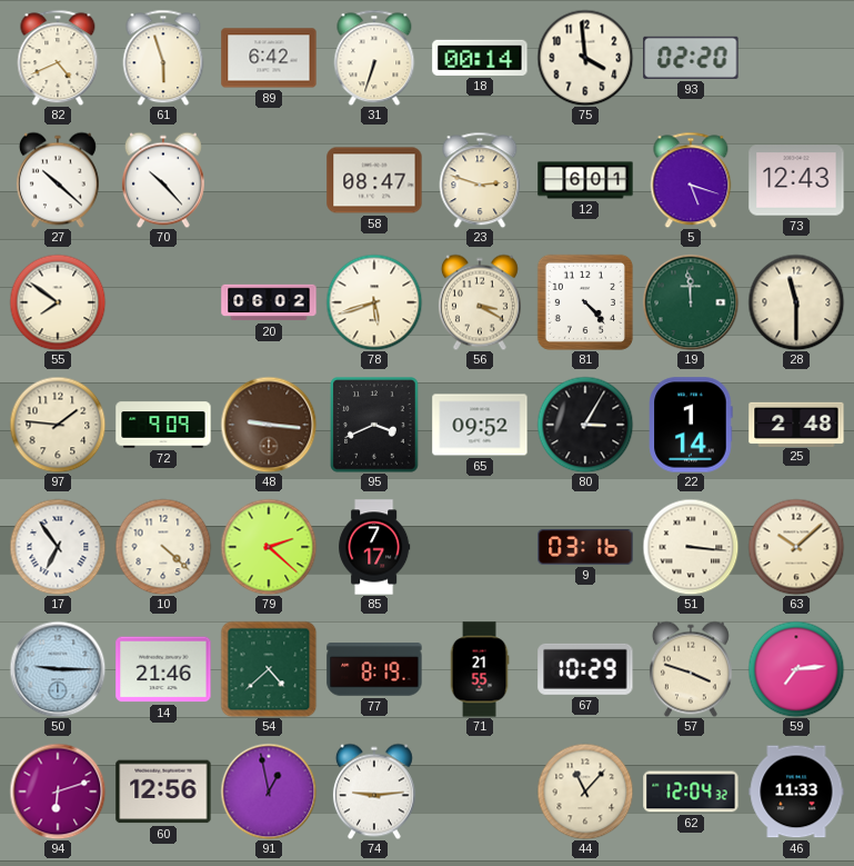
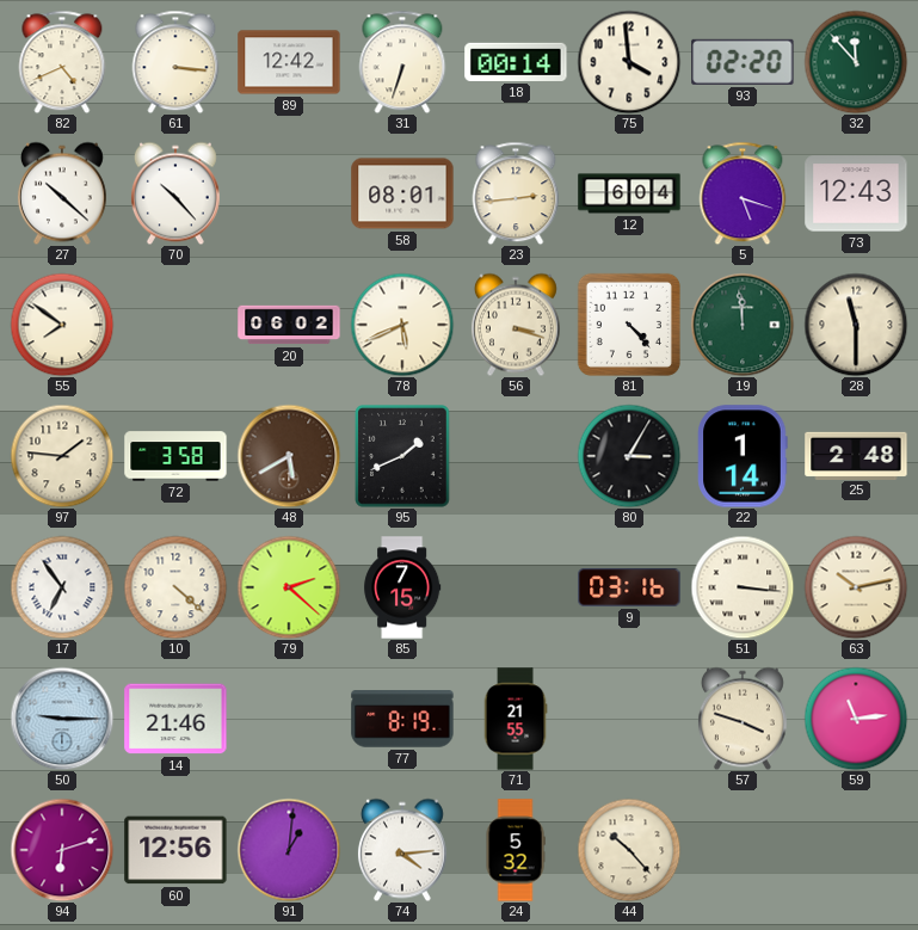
61: 5:57 -> 3:16 (175, 62)
89: 6:42 -> 12:42 (289, 62)
32: none -> 11:53 (856, 62)
58: 08:47 -> 08:01 (402, 193)
23: 2:48 -> 2:44 (516, 193)
12: 6:01 -> 6:04 (629, 193)
78: 5:42 -> 5:41 (402, 325)
56: 3:20 -> 3:18 (516, 325)
72: 9:09 -> 3:58 (175, 456)
48: 9:16 -> 5:40 (289, 456)
95: 3:41 -> 1:41 (402, 456)
65: 09:52 -> none (480, 425)
85: 7:17 -> 7:15 (402, 587)
63: 10:08 -> 10:13 (856, 587)
54: 4:38 -> none (269, 669)
67: 10:29 -> none (585, 669)
59: 7:14 -> 11:14 (856, 719)
91: 12:58 -> 1:01 (289, 850)
74: 9:14 -> 4:14 (402, 850)
24: none -> 5:32 (516, 850)
44: 11:07 -> 10:23 (629, 850)
62: 12:04 -> none (691, 792)
46: 11:33 -> none (796, 792)
